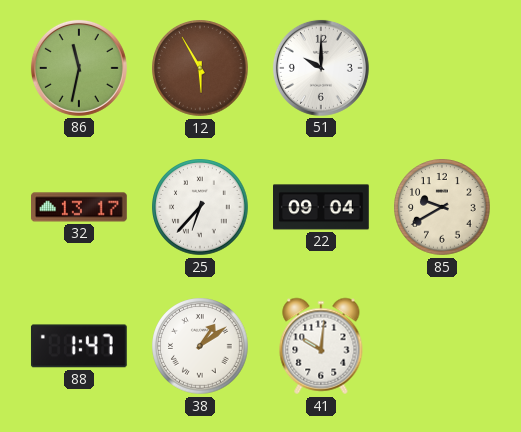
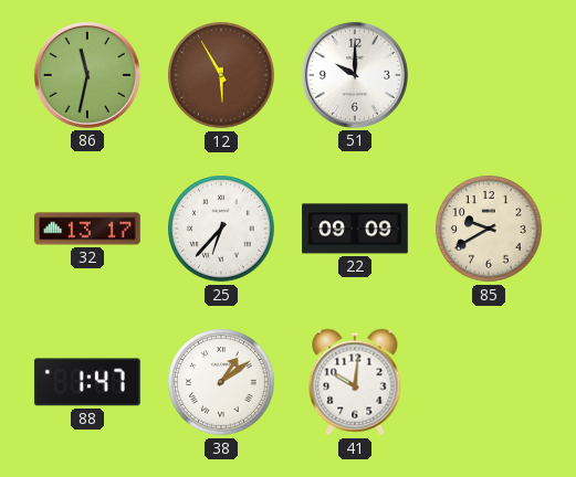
22: 09:04 -> 09:09 (355, 229)
